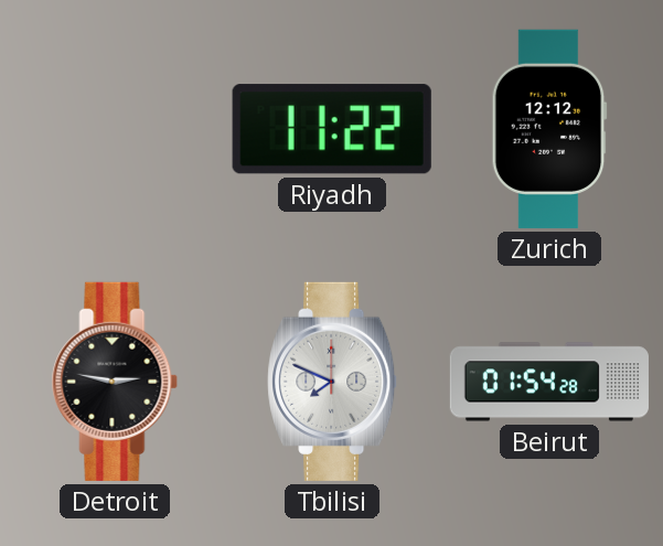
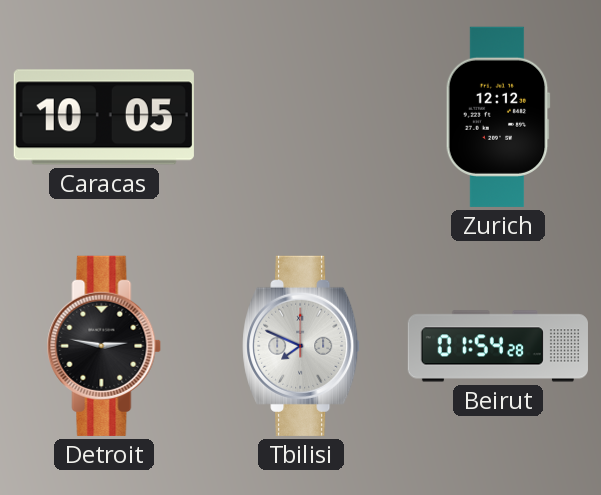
Caracas: none -> 10:05 (104, 117)
Riyadh: 11:22 -> none (332, 129)
